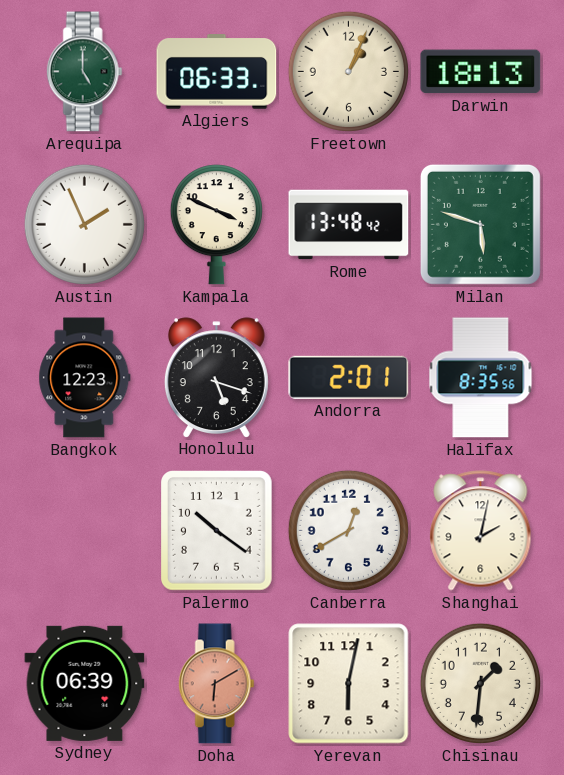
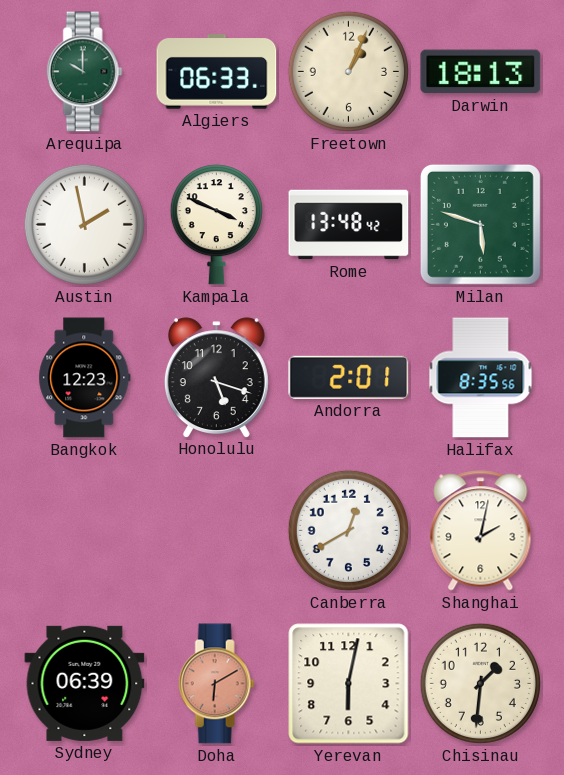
Arequipa: 5:00 -> 10:00 (84, 72)
Austin: 1:56 -> 1:58 (84, 224)
Palermo: 10:21 -> none (217, 531)
